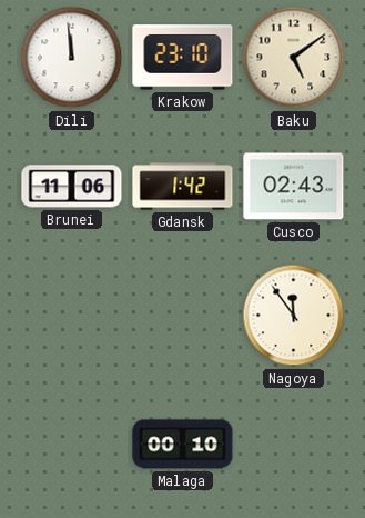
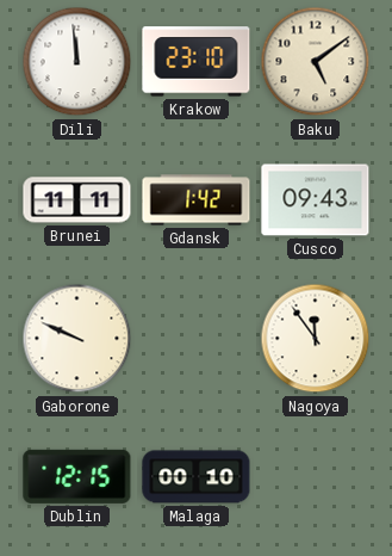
Brunei: 11:06 -> 11:11 (77, 200)
Cusco: 02:43 -> 09:43 (316, 200)
Gaborone: none -> 9:49 (77, 339)
Dublin: none -> 12:15 (77, 476)
